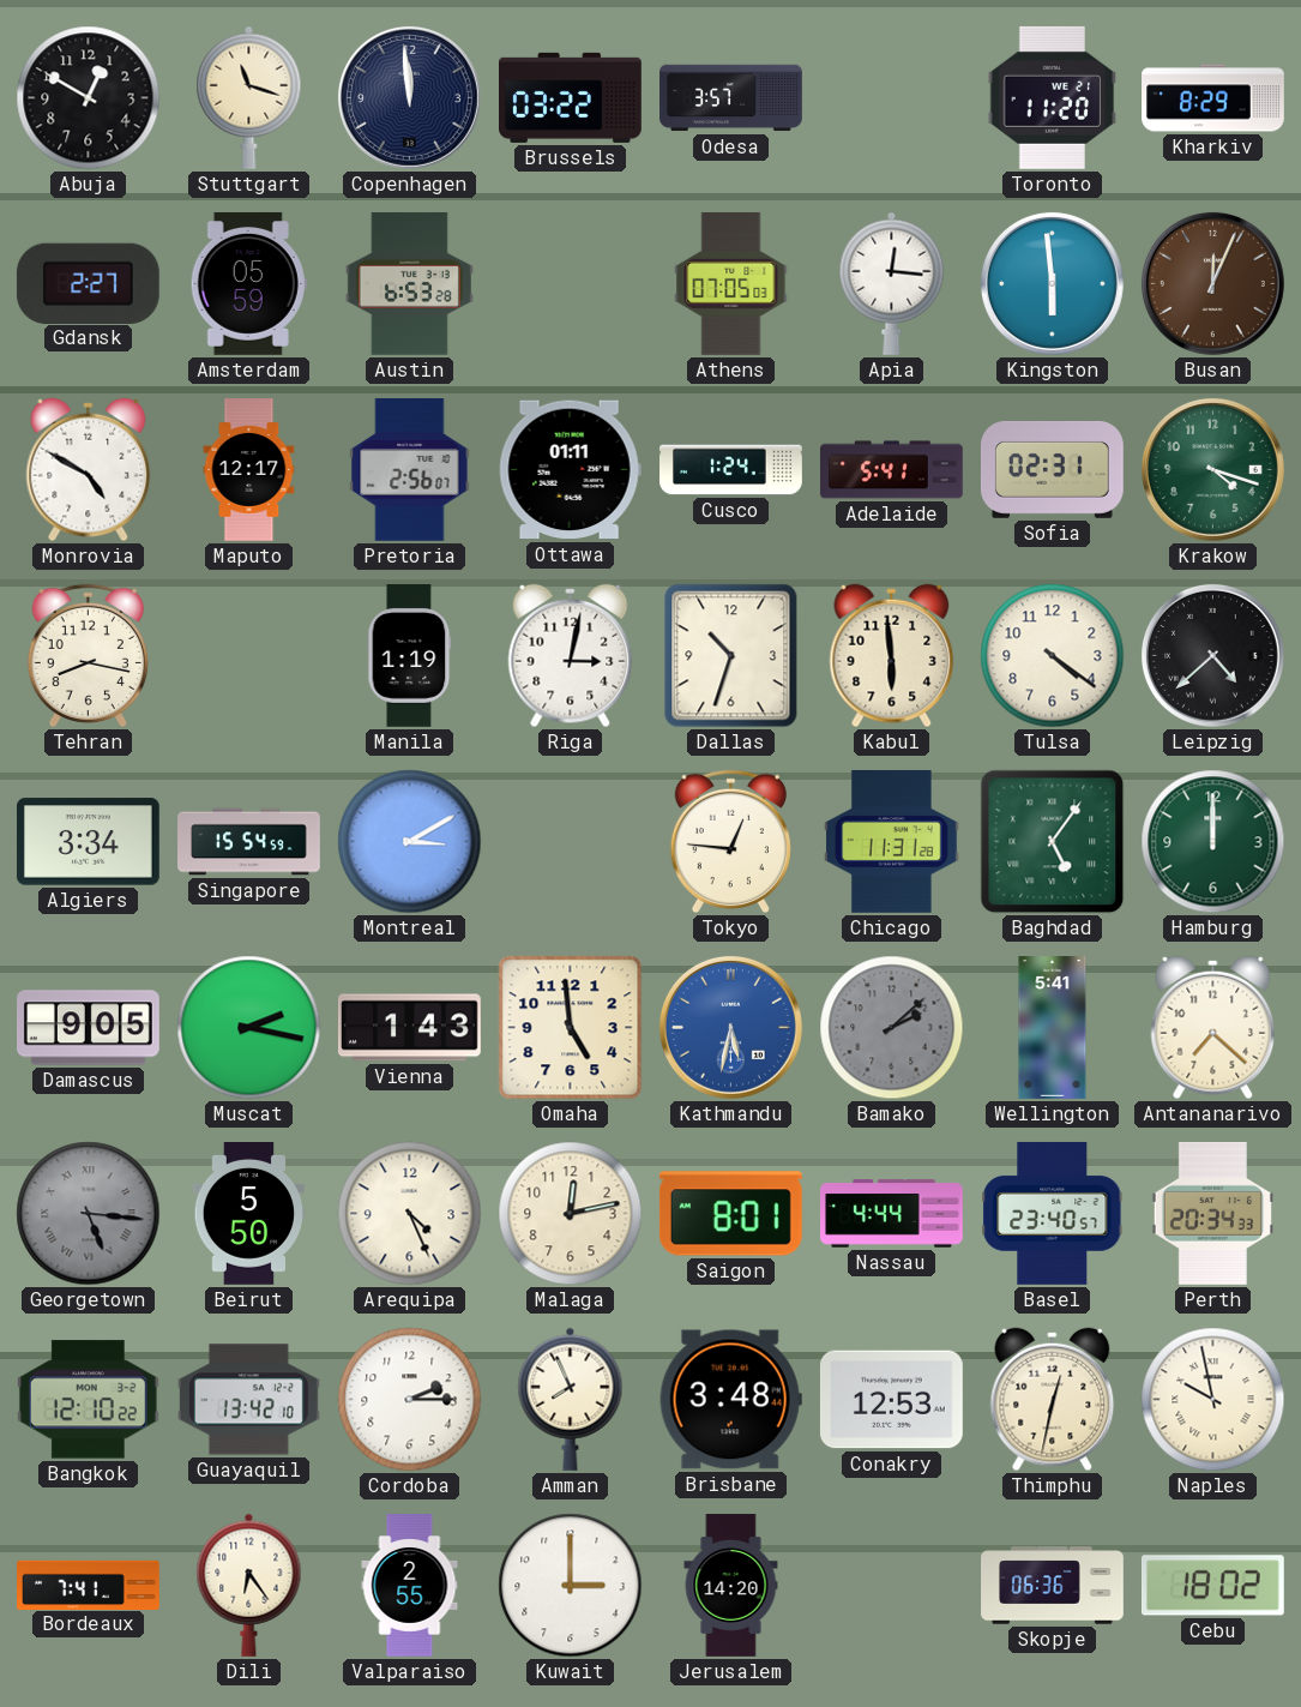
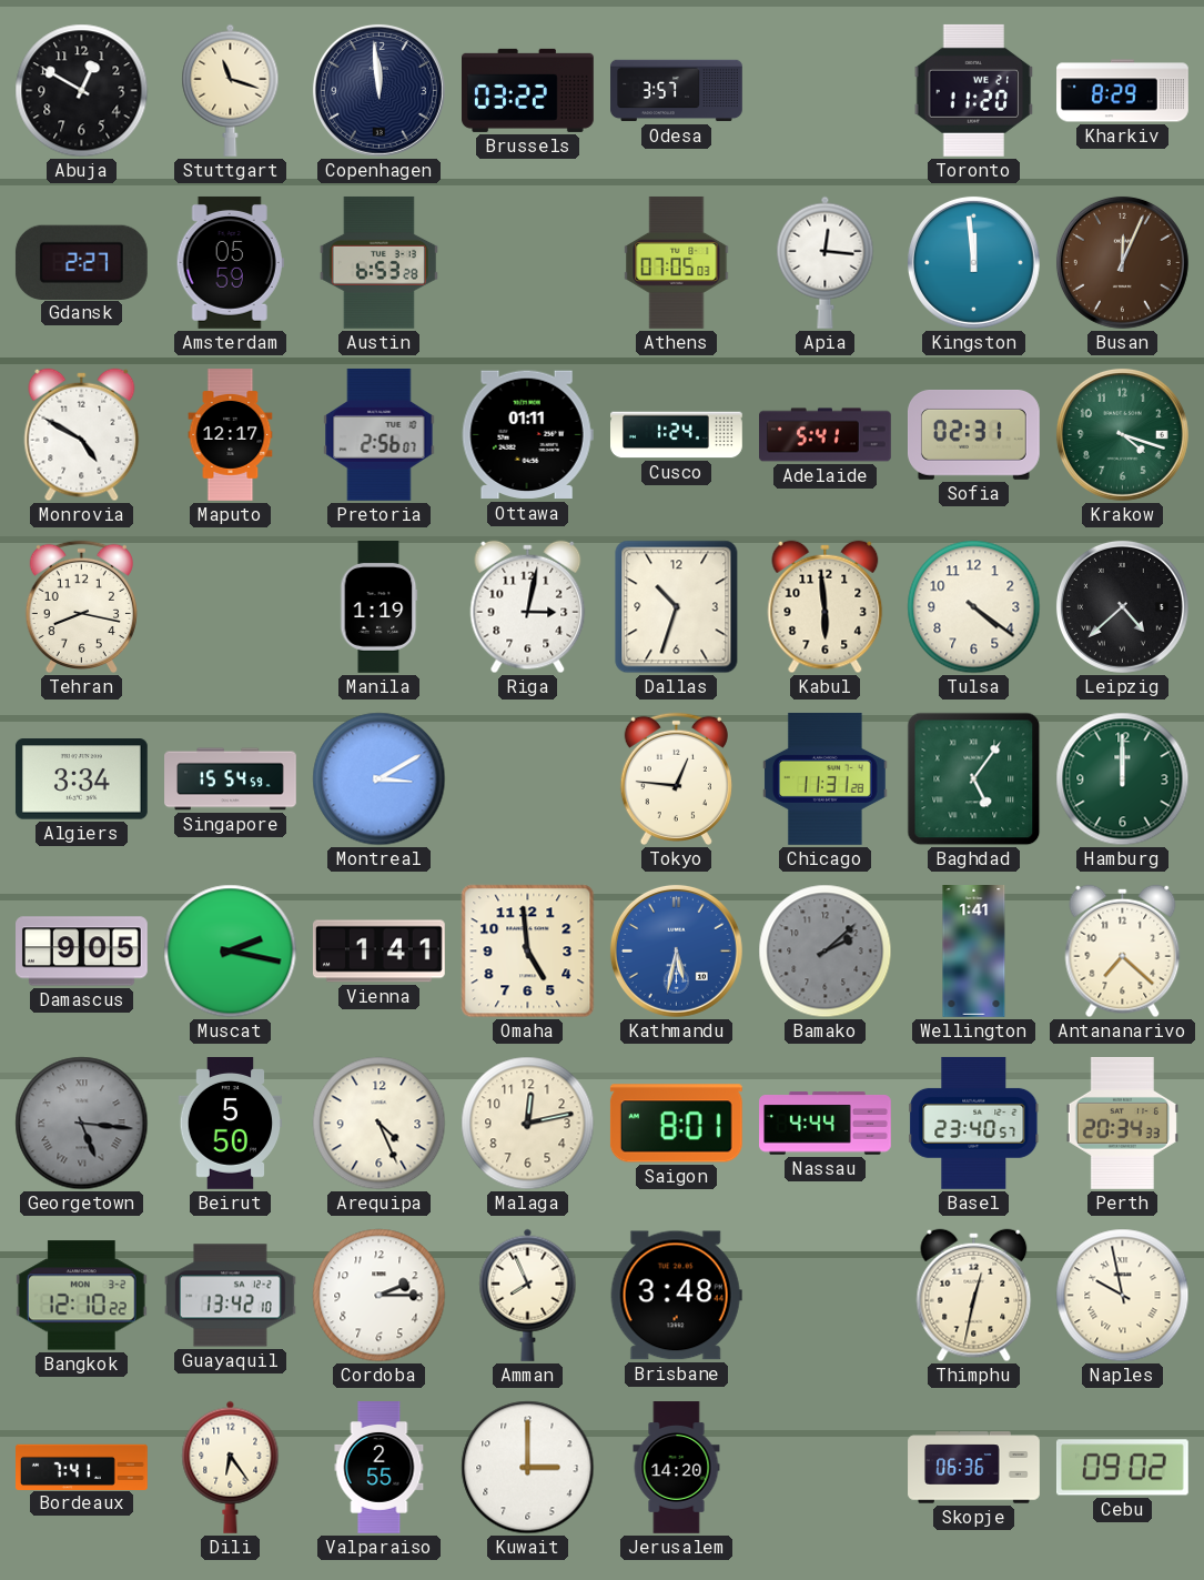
Kingston: 5:59 -> 11:59 (973, 262)
Vienna: 1:43 -> 1:41 (378, 952)
Wellington: 5:41 -> 1:41 (974, 952)
Conakry: 12:53 -> none (891, 1400)
Cebu: 18:02 -> 09:02 (1122, 1468)
